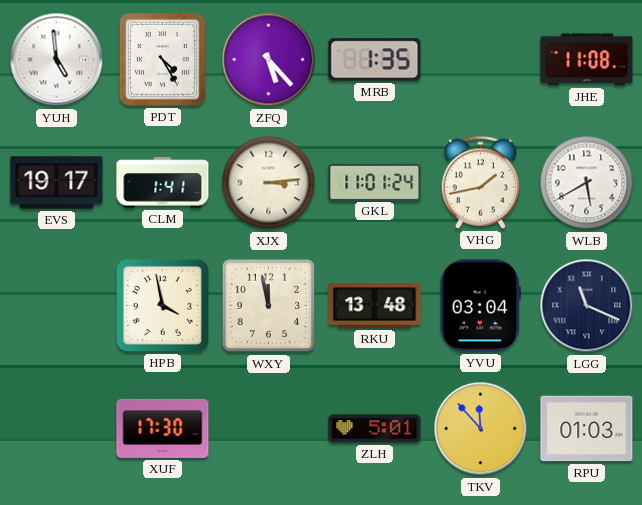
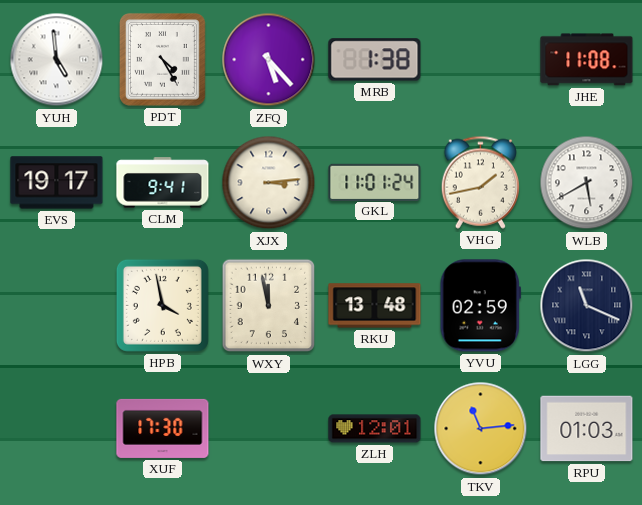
MRB: 1:35 -> 1:38 (375, 60)
CLM: 1:41 -> 9:41 (163, 183)
YVU: 03:04 -> 02:59 (480, 306)
ZLH: 5:01 -> 12:01 (375, 429)
TKV: 11:53 -> 11:14 (481, 429)
